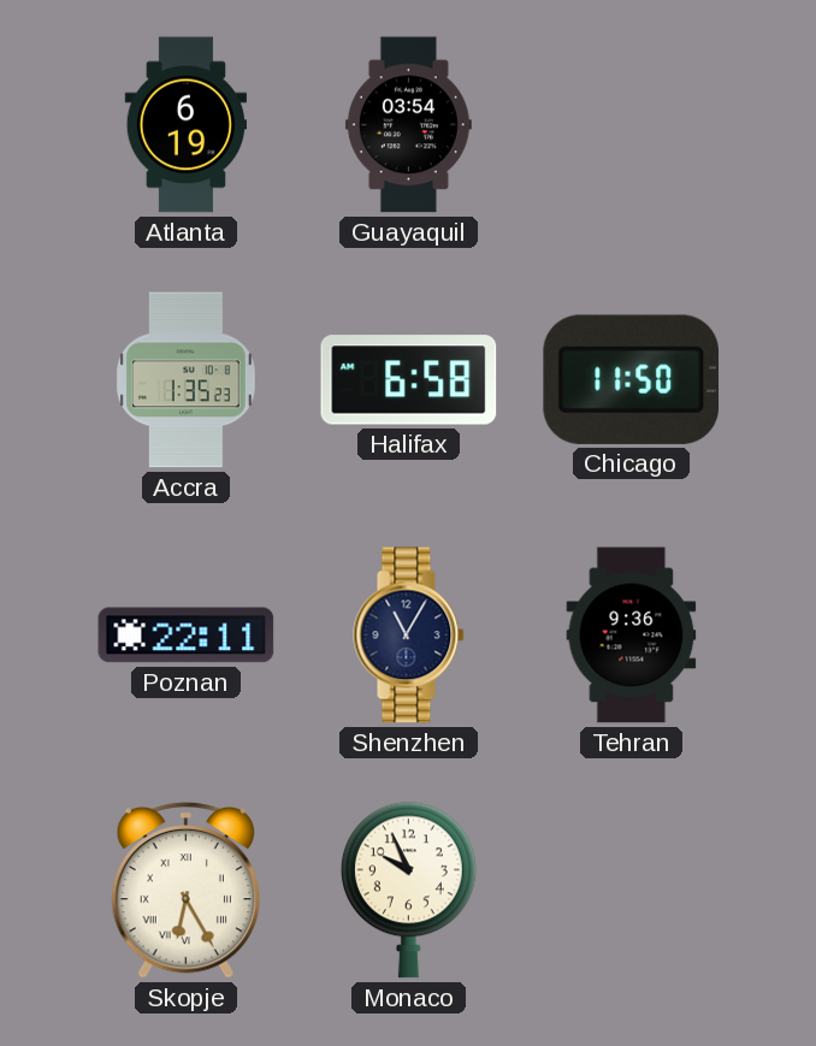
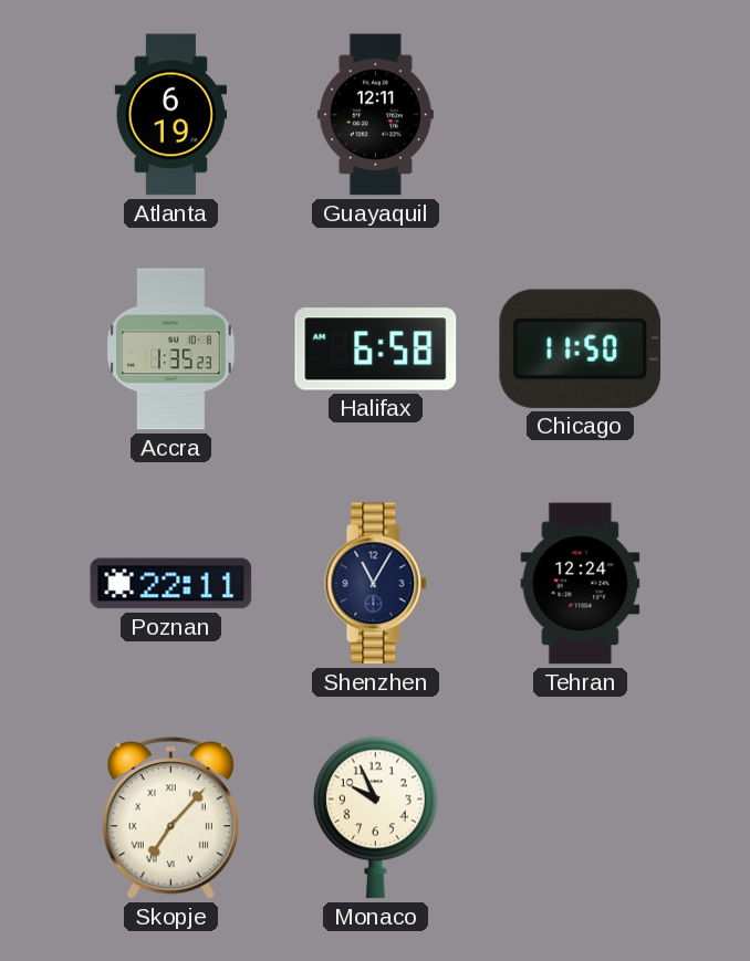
Guayaquil: 03:54 -> 12:11 (375, 115)
Tehran: 9:36 -> 12:24 (581, 584)
Skopje: 6:25 -> 7:07 (170, 818)
